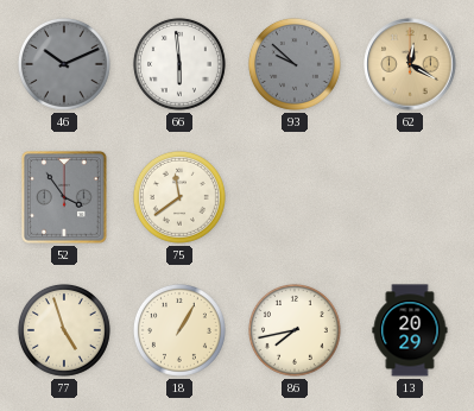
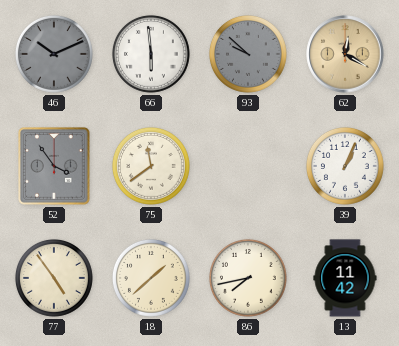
39: none -> 1:04 (345, 166)
77: 4:57 -> 4:54 (54, 278)
18: 1:05 -> 1:38 (151, 278)
13: 20:29 -> 11:42 (345, 278)
